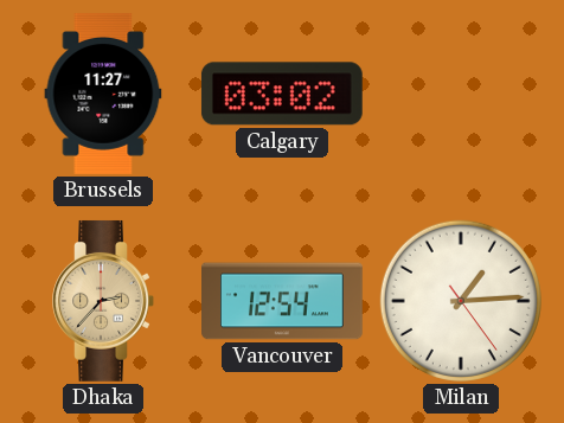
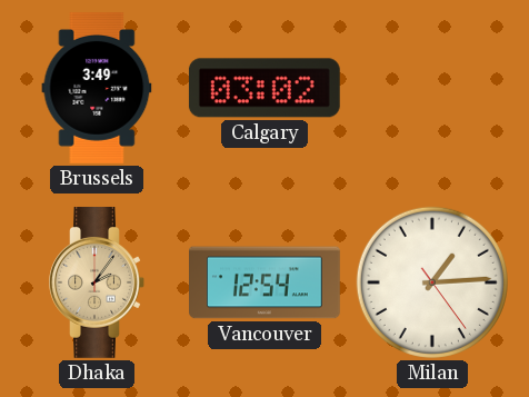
Brussels: 11:27 -> 3:49 (97, 88)
Dhaka: 2:37 -> 2:06 (97, 282)
